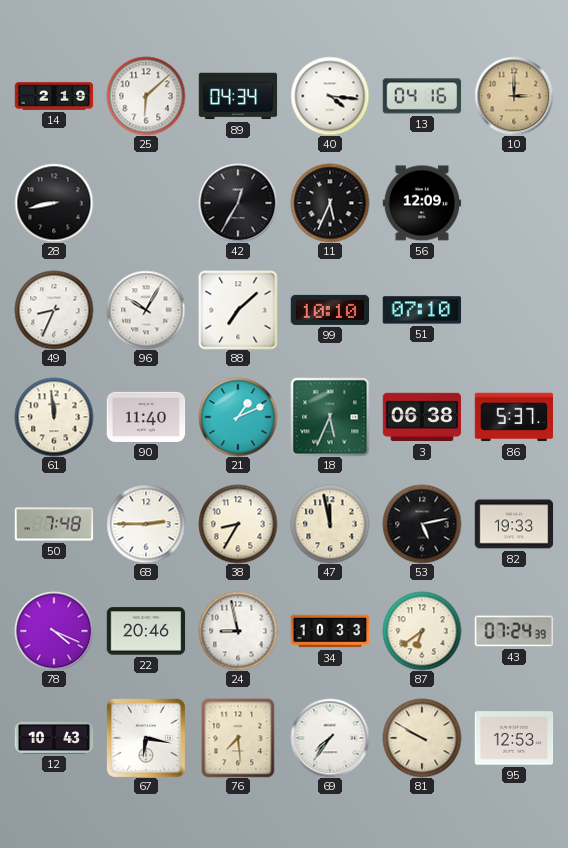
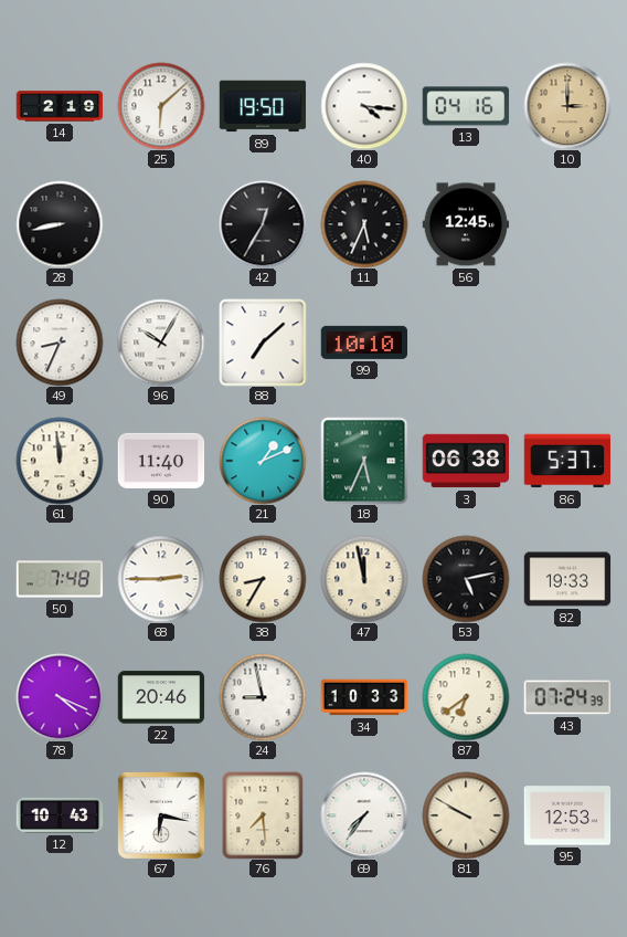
89: 04:34 -> 19:50 (263, 106)
56: 12:09 -> 12:45 (466, 224)
51: 07:10 -> none (422, 310)
